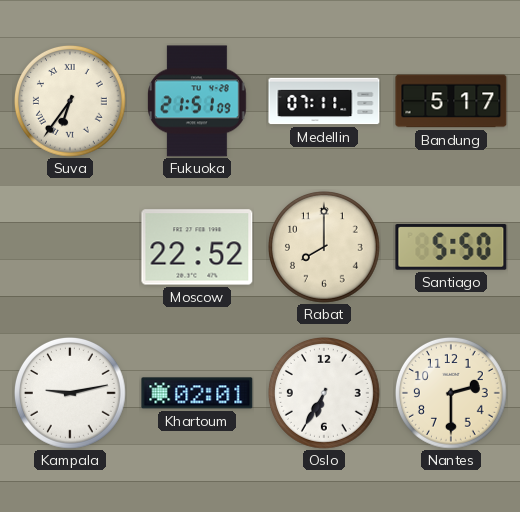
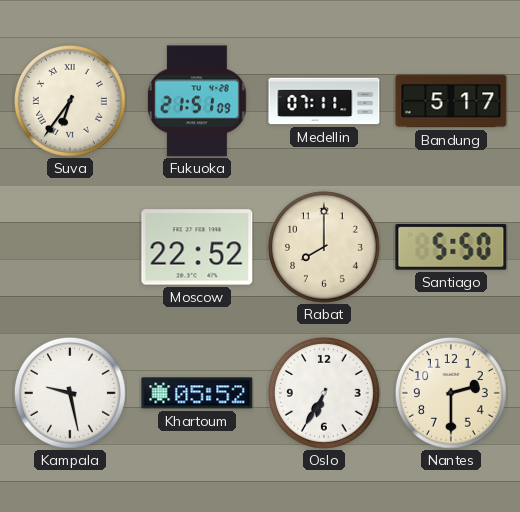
Kampala: 9:13 -> 9:28 (71, 394)
Khartoum: 02:01 -> 05:52 (197, 393)
